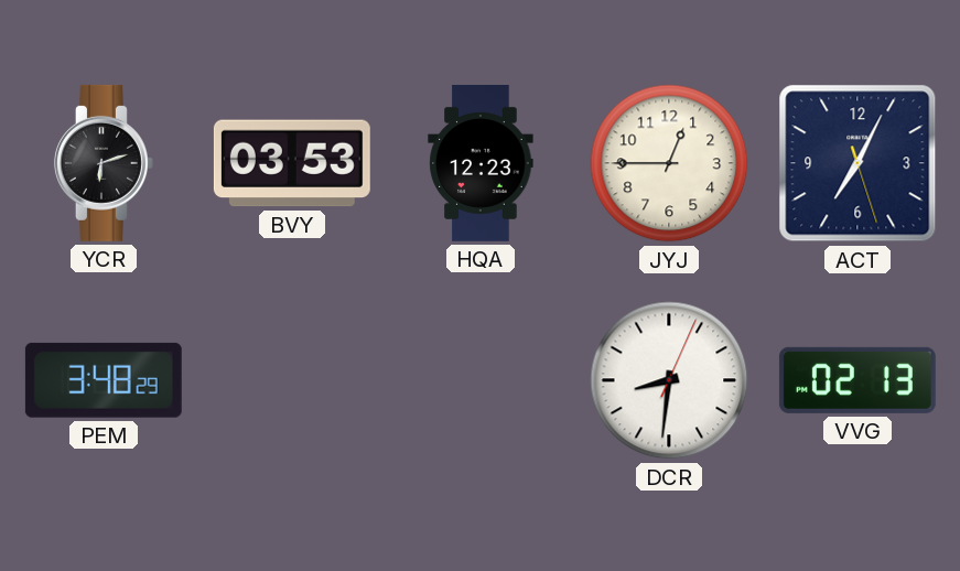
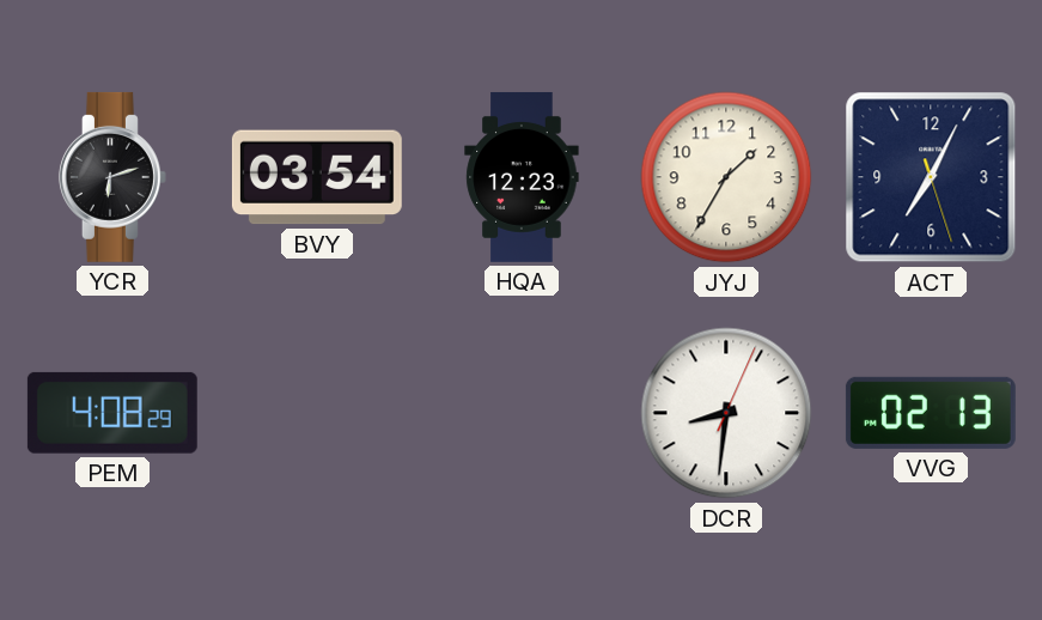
BVY: 03:53 -> 03:54 (317, 177)
JYJ: 12:45 -> 1:35 (726, 177)
PEM: 3:48 -> 4:08 (112, 413)
